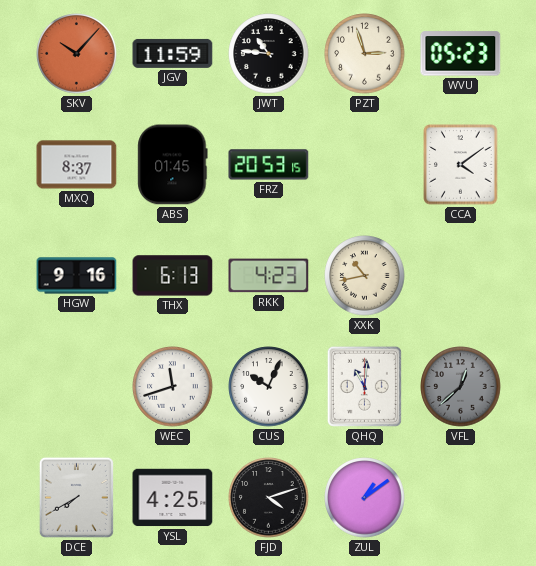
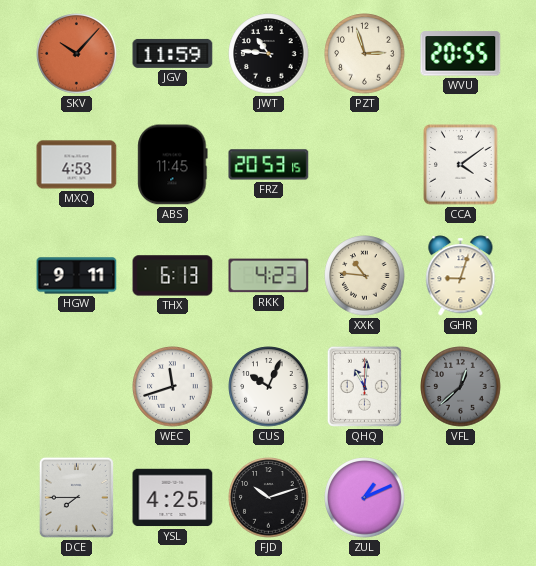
WVU: 05:23 -> 20:55 (461, 54)
MXQ: 8:37 -> 4:53 (77, 165)
ABS: 01:45 -> 11:45 (173, 165)
HGW: 9:16 -> 9:11 (77, 276)
XXK: 10:43 -> 10:46 (365, 276)
GHR: none -> 9:03 (461, 276)
DCE: 7:40 -> 7:45 (76, 497)
FJD: 4:12 -> 10:12 (269, 498)
ZUL: 1:09 -> 1:11 (365, 498)
